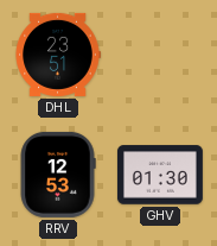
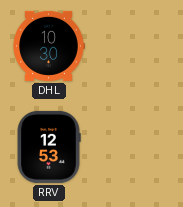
DHL: 23:51 -> 10:30 (49, 46)
GHV: 01:30 -> none (160, 175)
